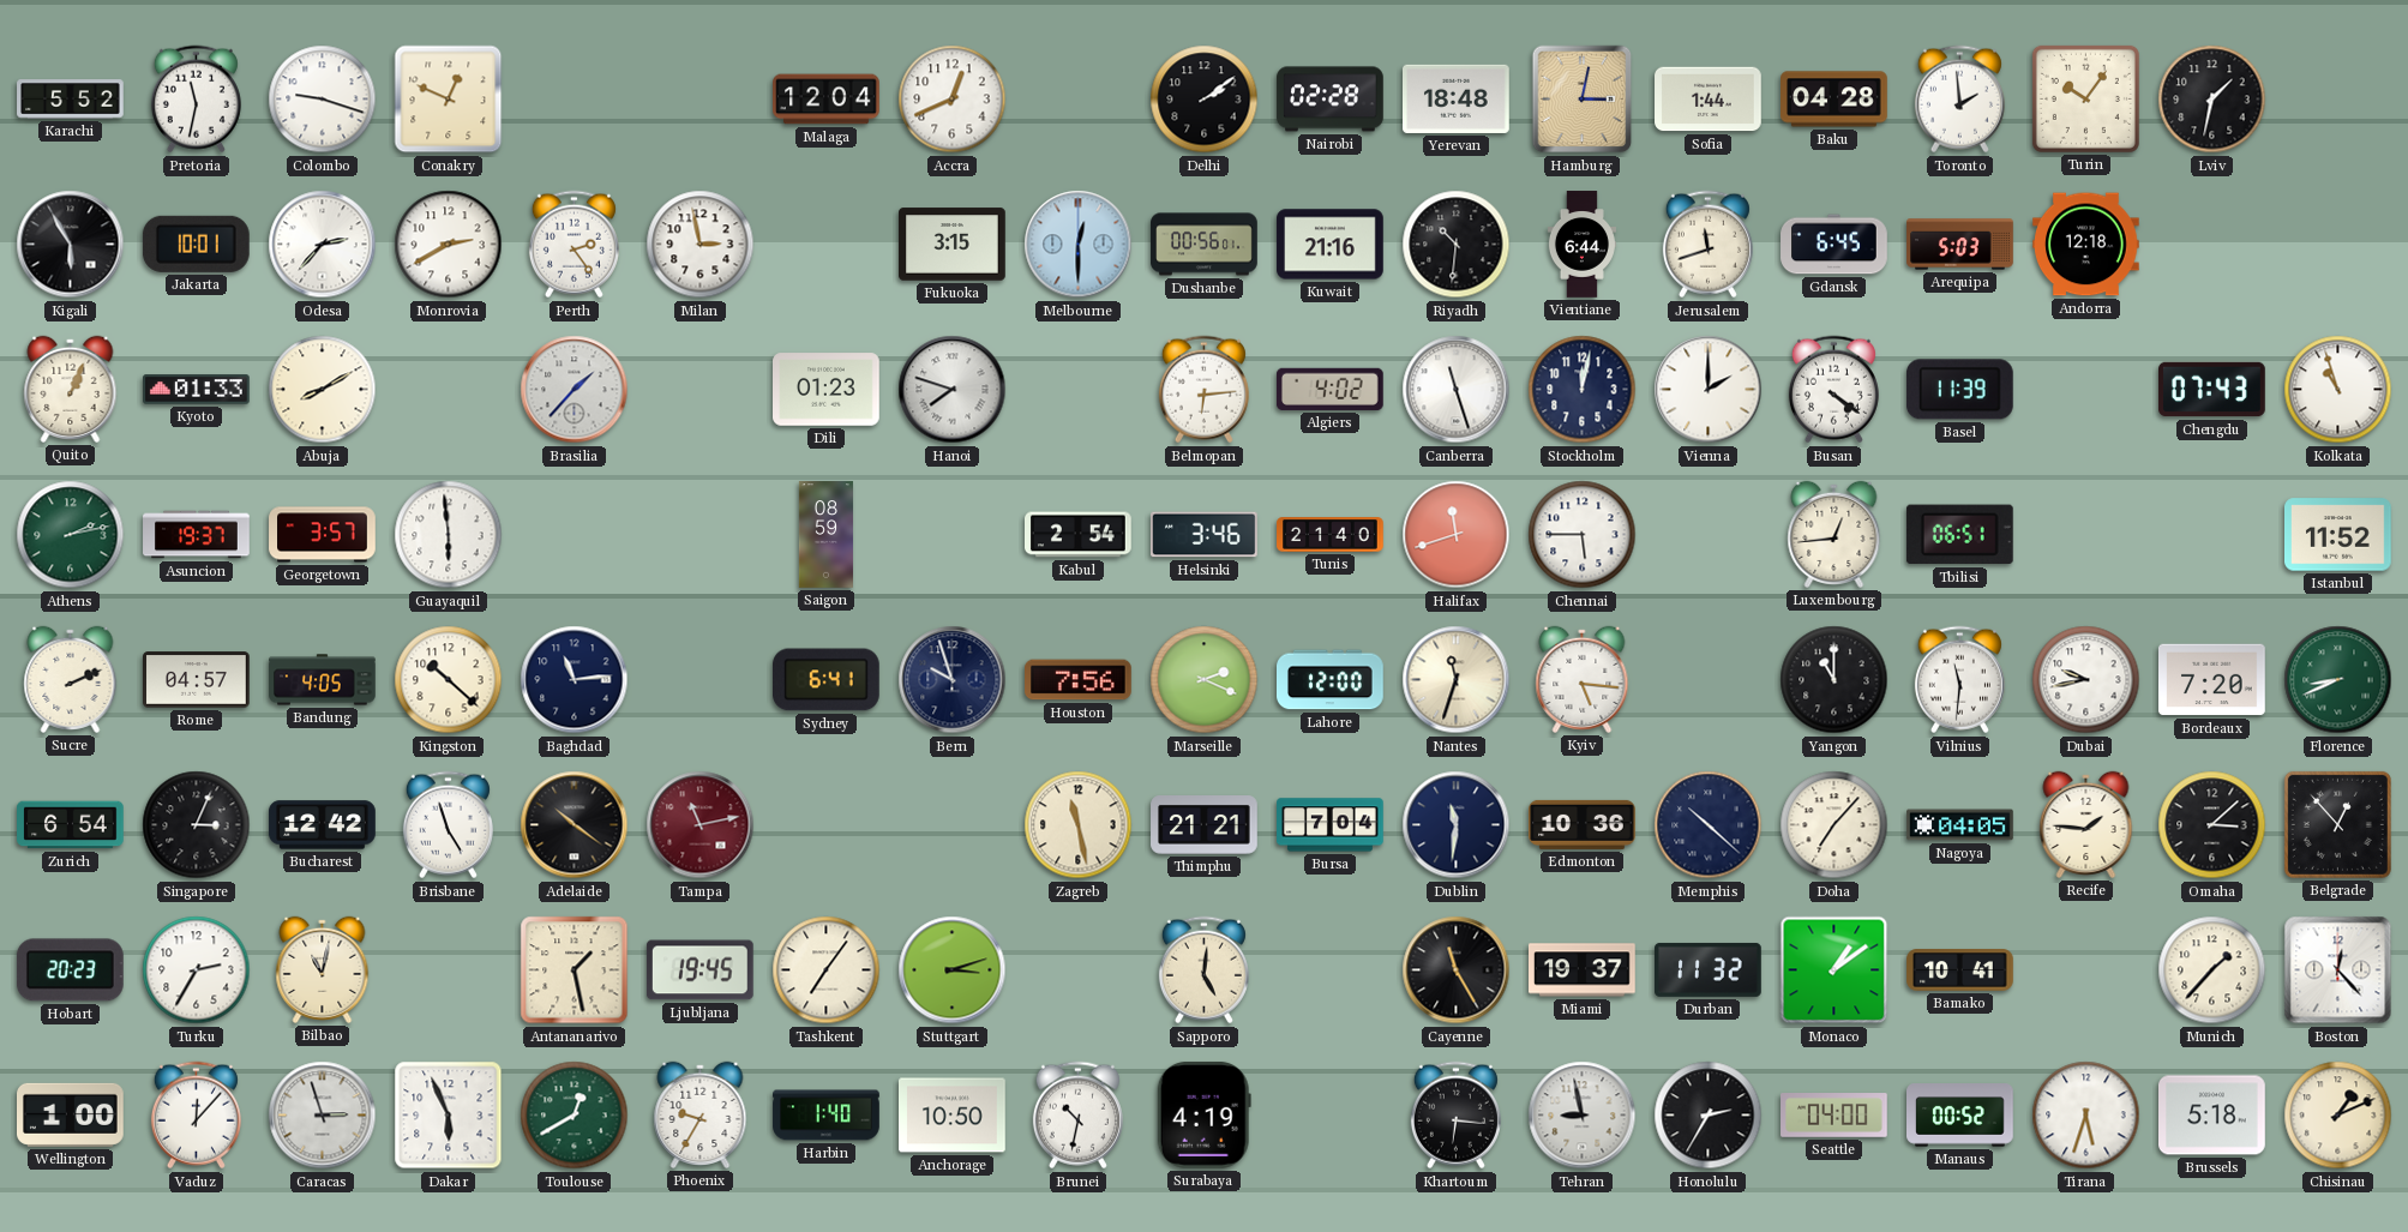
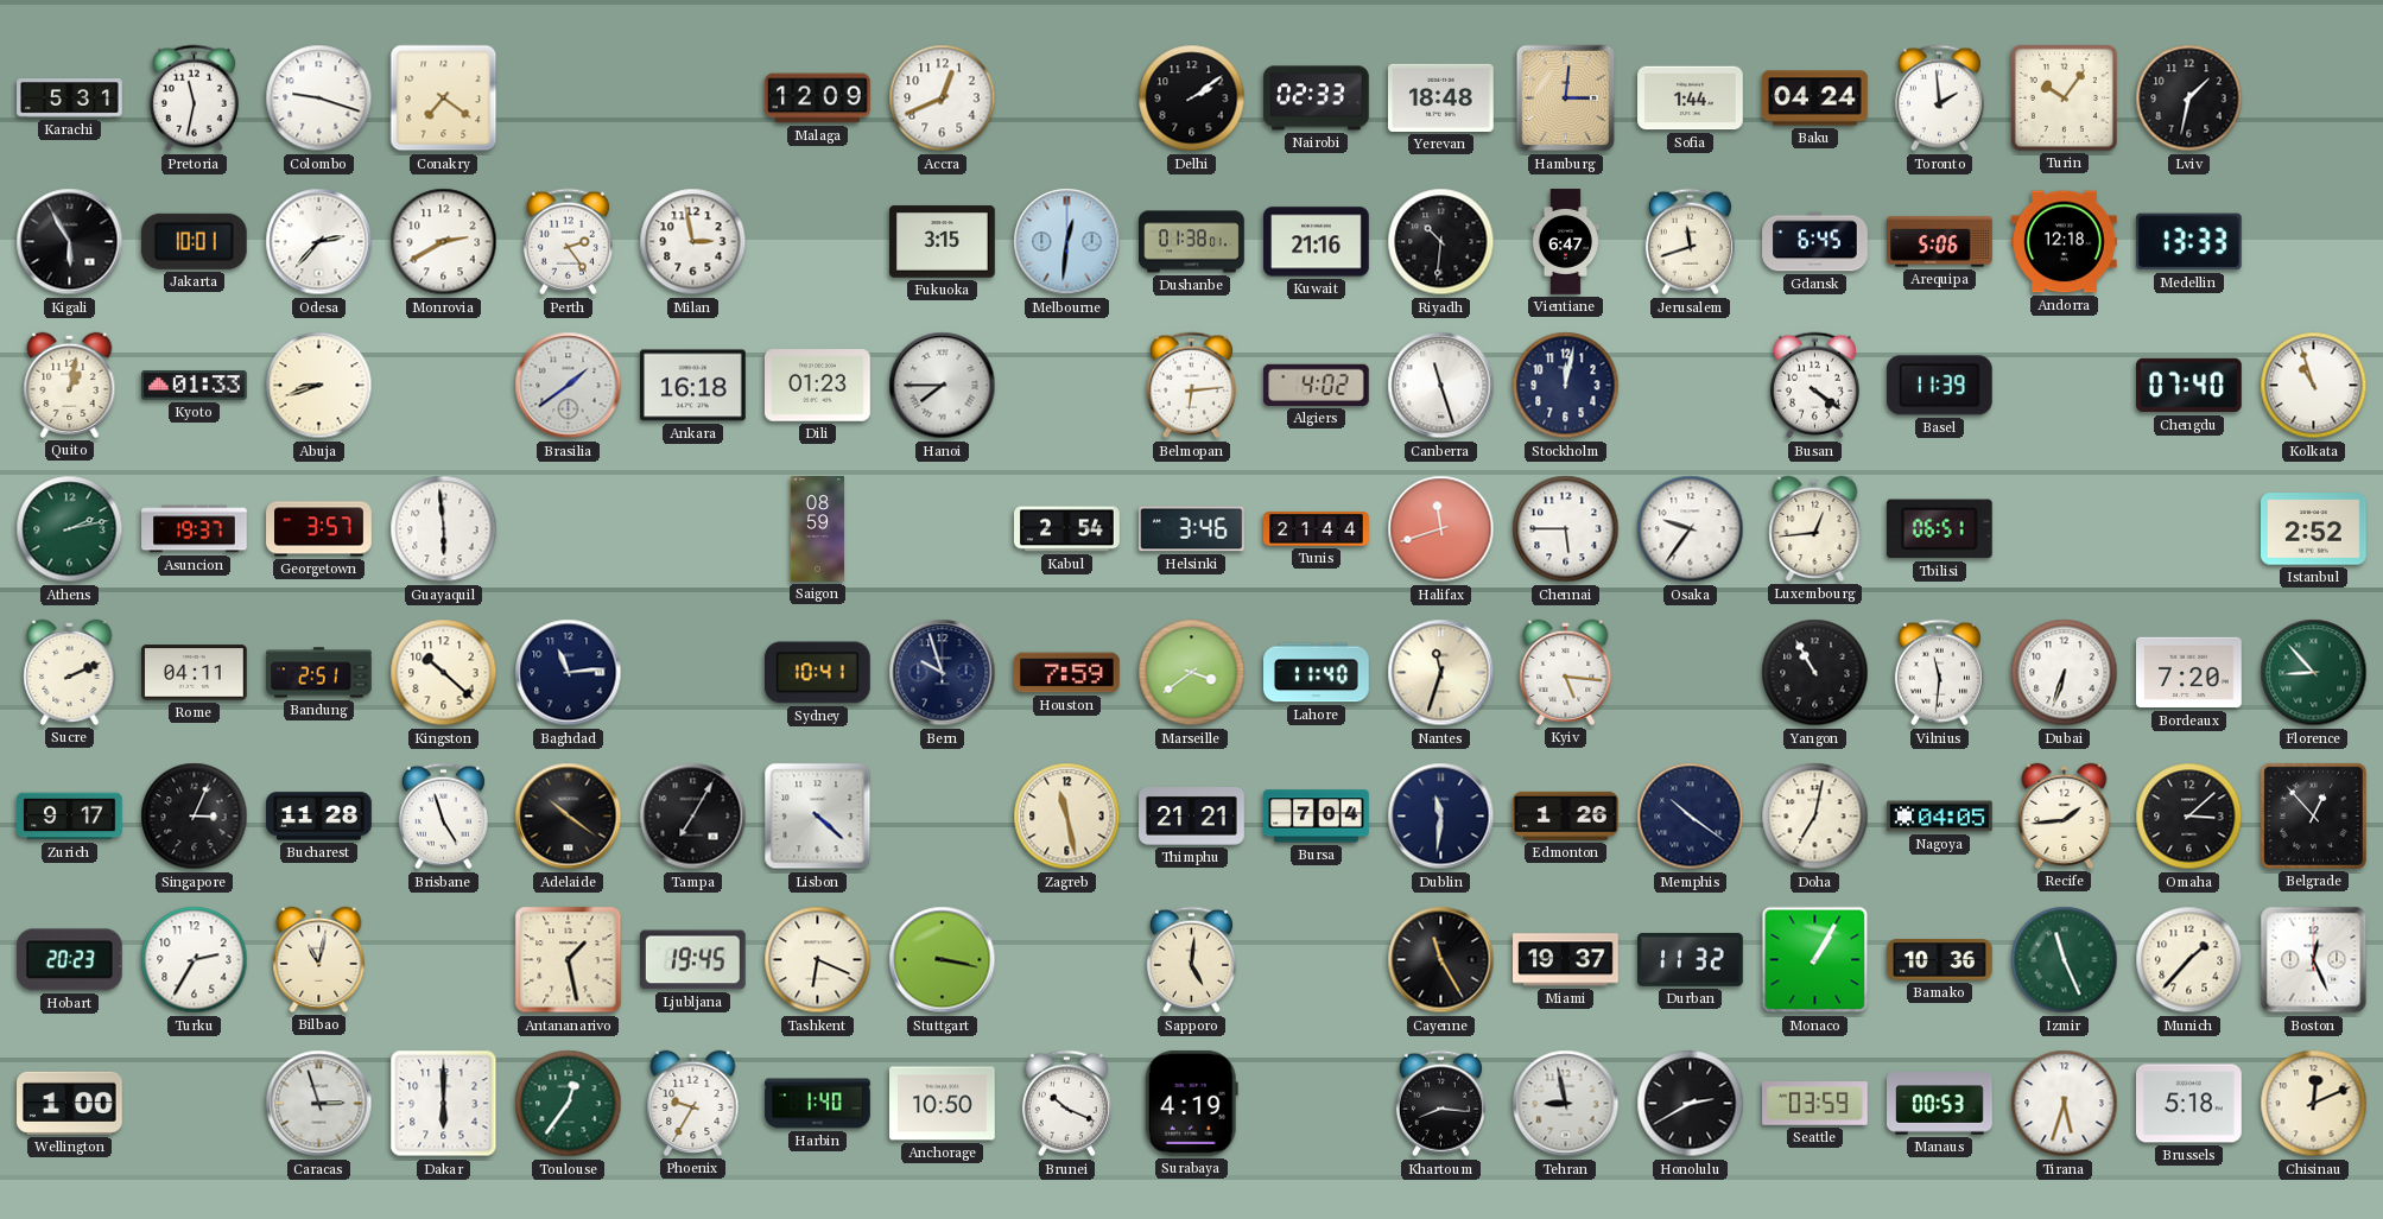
Karachi: 5:52 -> 5:31 (70, 99)
Conakry: 12:49 -> 7:21 (444, 99)
Malaga: 12:04 -> 12:09 (818, 99)
Nairobi: 02:28 -> 02:33 (1317, 99)
Hamburg: 3:02 -> 3:01 (1566, 99)
Baku: 04:28 -> 04:24 (1815, 99)
Melbourne: 12:30 -> 12:31 (1067, 242)
Dushanbe: 00:56 -> 01:38 (1192, 242)
Vientiane: 6:44 -> 6:47 (1565, 242)
Arequipa: 5:03 -> 5:06 (1940, 242)
Medellin: none -> 13:33 (2188, 242)
Quito: 1:04 -> 1:02 (70, 385)
Abuja: 8:10 -> 8:42 (319, 386)
Brasilia: 1:37 -> 1:39 (569, 386)
Ankara: none -> 16:18 (693, 386)
Hanoi: 7:48 -> 7:45 (943, 386)
Vienna: 2:00 -> none (1709, 390)
Chengdu: 07:43 -> 07:40 (2189, 386)
Tunis: 21:40 -> 21:44 (1317, 529)
Osaka: none -> 9:36 (1691, 529)
Istanbul: 11:52 -> 2:52 (2314, 529)
Rome: 04:57 -> 04:11 (195, 673)
Bandung: 4:05 -> 2:51 (319, 673)
Sydney: 6:41 -> 10:41 (818, 673)
Houston: 7:56 -> 7:59 (1067, 673)
Marseille: 2:19 -> 3:39 (1192, 673)
Lahore: 12:00 -> 11:40 (1317, 673)
Yangon: 11:00 -> 10:55 (1815, 673)
Dubai: 9:43 -> 6:33 (2065, 673)
Florence: 8:41 -> 8:53 (2314, 673)
Zurich: 6:54 -> 9:17 (70, 817)
Bucharest: 12:42 -> 11:28 (319, 817)
Tampa: 11:13 -> 7:05 (693, 817)
Tampa dial: burgundy -> black (693, 817)
Lisbon: none -> 4:22 (818, 817)
Edmonton: 10:36 -> 1:26 (1566, 815)
Memphis: 10:22 -> 10:21 (1691, 817)
Doha: 7:07 -> 7:02 (1815, 817)
Recife: 1:46 -> 1:44 (2065, 815)
Tashkent: 7:06 -> 6:19 (818, 960)
Stuttgart: 3:12 -> 3:17 (943, 960)
Monaco: 1:09 -> 1:05 (1815, 960)
Bamako: 10:41 -> 10:36 (1940, 960)
Izmir: none -> 11:26 (2065, 960)
Boston: 12:23 -> 12:26 (2314, 960)
Vaduz: 12:07 -> none (196, 1116)
Dakar: 5:56 -> 6:00 (444, 1104)
Toulouse: 12:40 -> 12:36 (569, 1104)
Brunei: 10:32 -> 10:19 (1066, 1104)
Khartoum: 6:16 -> 8:16 (1440, 1104)
Honolulu: 2:35 -> 2:40 (1691, 1104)
Seattle: 04:00 -> 03:59 (1815, 1104)
Manaus: 00:52 -> 00:53 (1940, 1104)
Chisinau: 1:11 -> 12:11 (2314, 1104)
